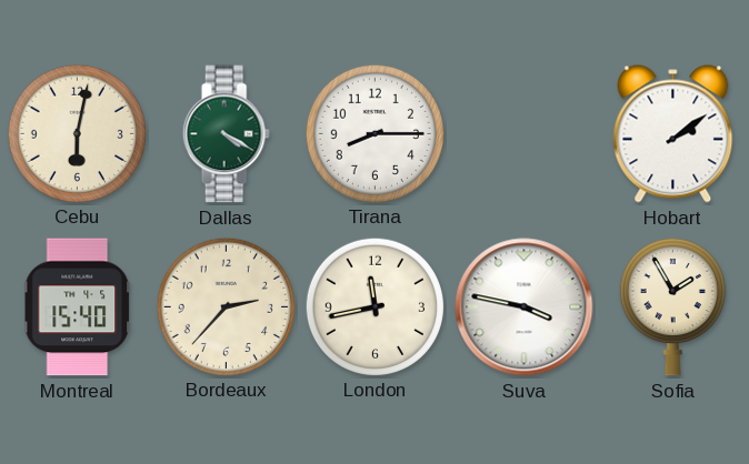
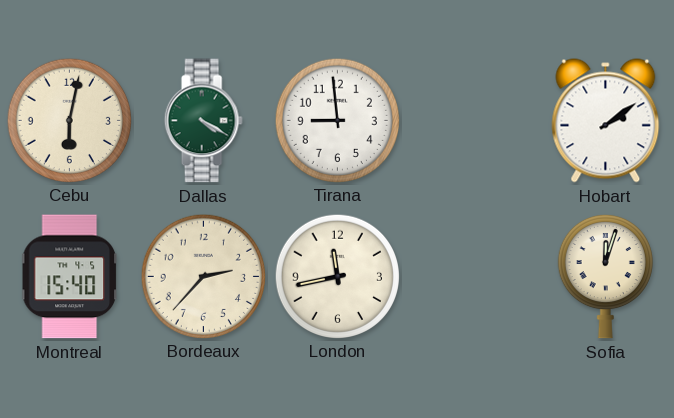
Tirana: 8:15 -> 8:59 (337, 120)
Suva: 3:47 -> none (525, 307)
Sofia: 1:55 -> 12:03 (605, 276)
